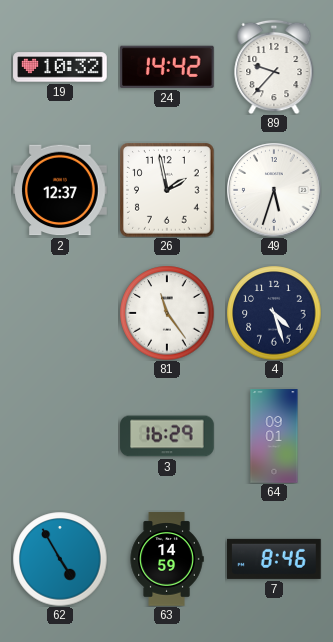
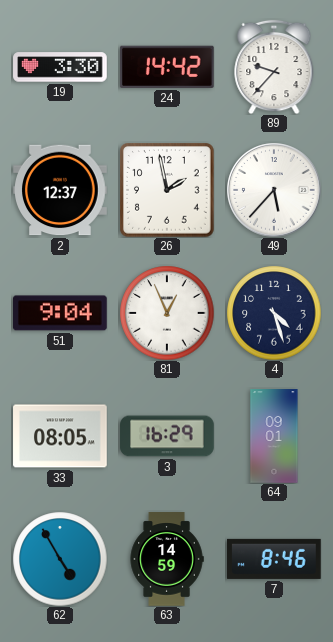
19: 10:32 -> 3:30 (60, 67)
49: 5:33 -> 5:37 (274, 190)
51: none -> 9:04 (61, 313)
81: 11:24 -> 12:56 (167, 313)
33: none -> 08:05 (60, 436)
